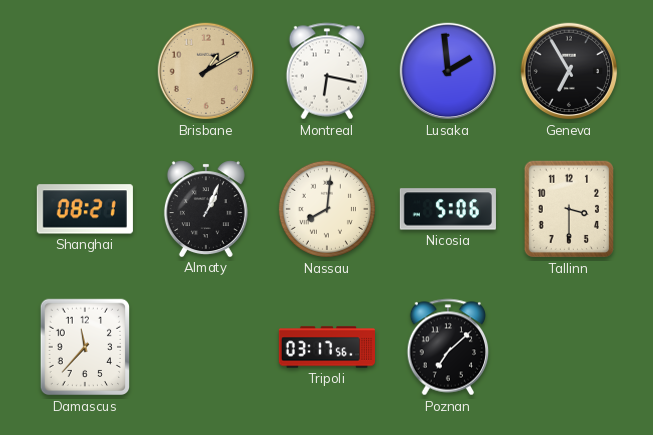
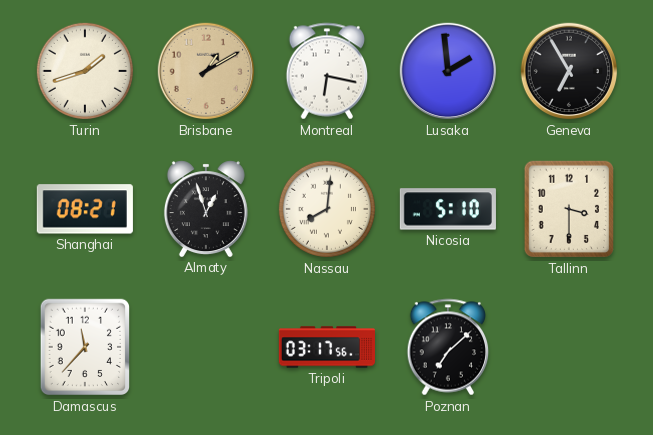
Turin: none -> 1:42 (85, 71)
Almaty: 1:04 -> 12:57 (206, 209)
Nicosia: 5:06 -> 5:10 (448, 209)
